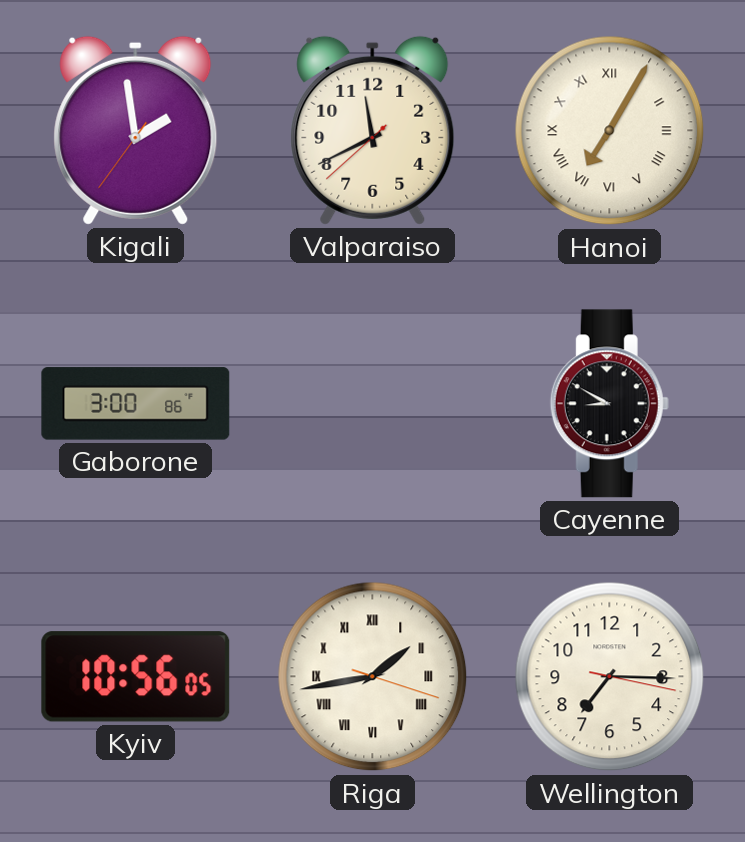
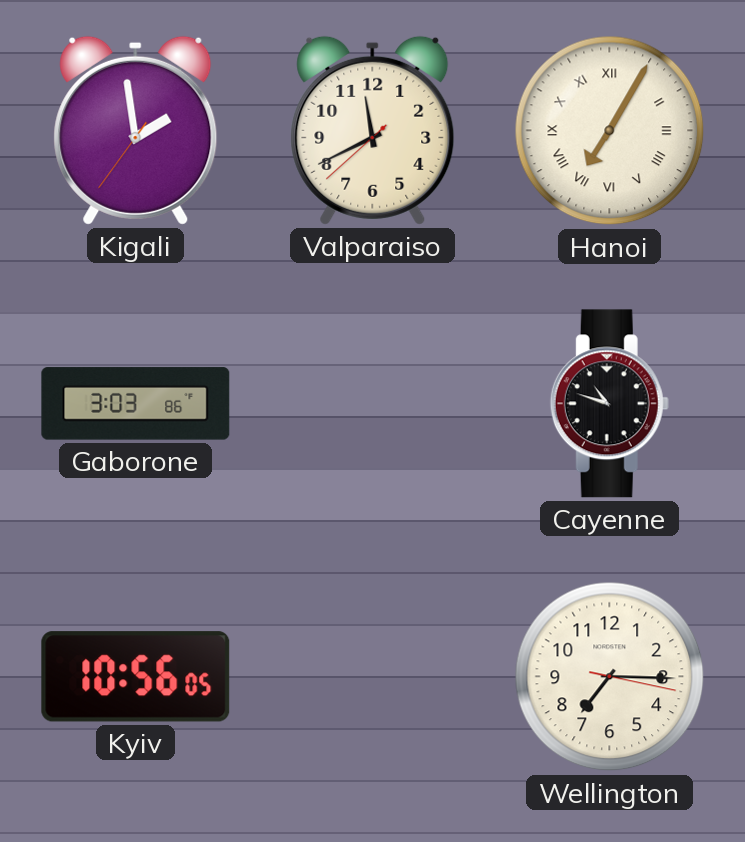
Gaborone: 3:00 -> 3:03 (136, 404)
Cayenne: 8:50 -> 10:48 (609, 404)
Riga: 1:43 -> none (373, 677)
